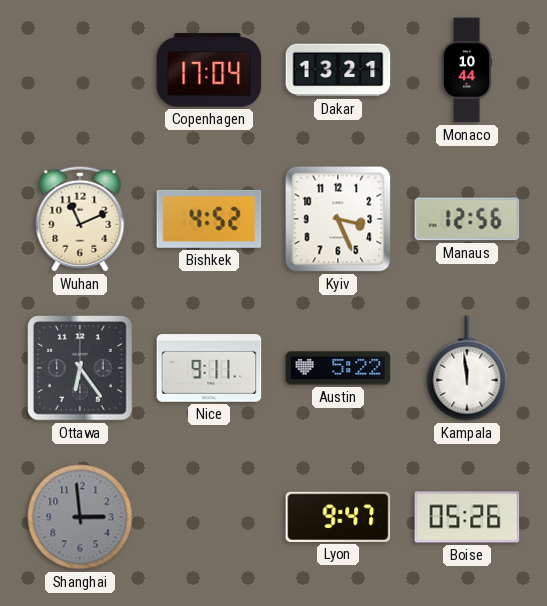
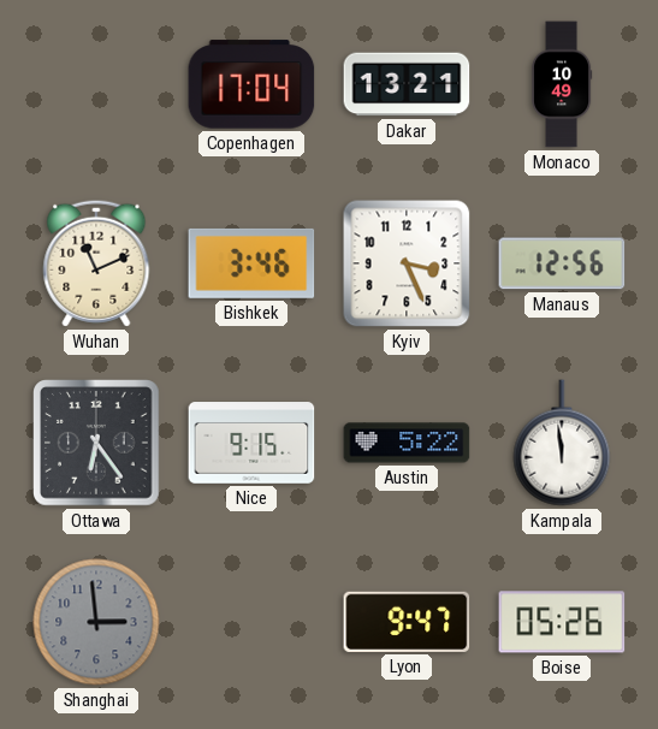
Monaco: 10:44 -> 10:49 (562, 84)
Bishkek: 4:52 -> 3:46 (251, 263)
Nice: 9:11 -> 9:15 (251, 443)
